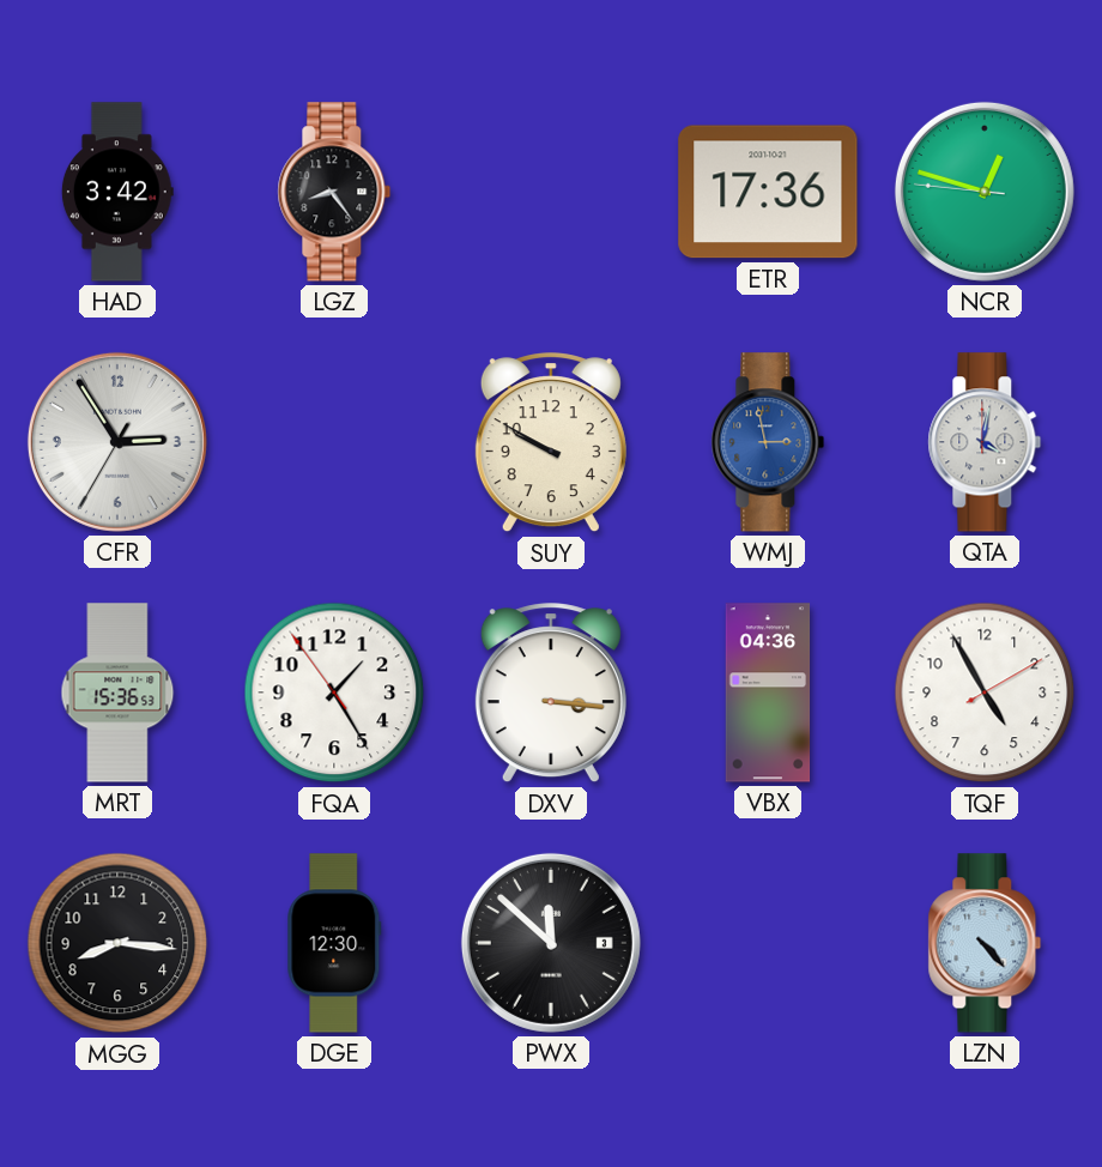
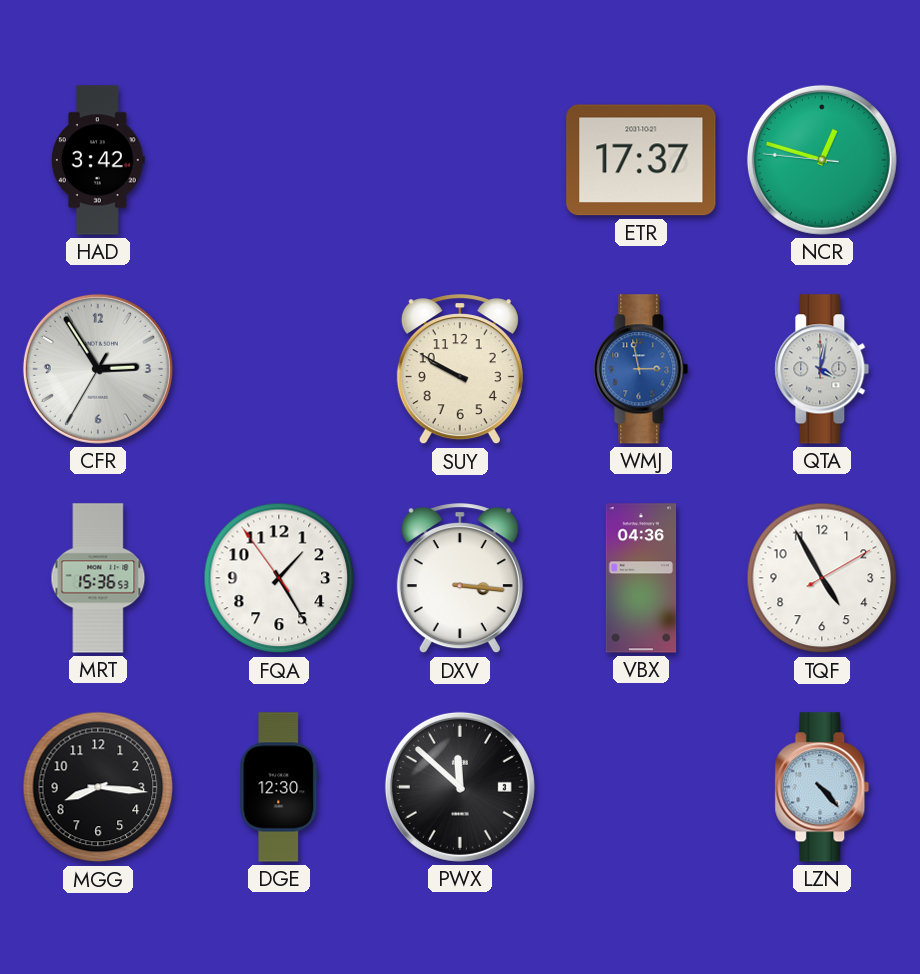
LGZ: 8:24 -> none (334, 192)
ETR: 17:36 -> 17:37 (641, 160)
